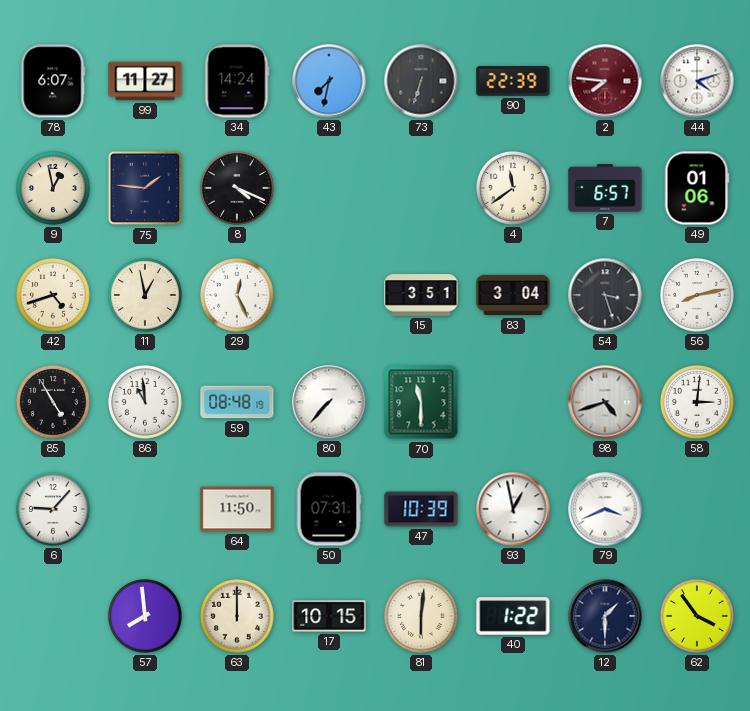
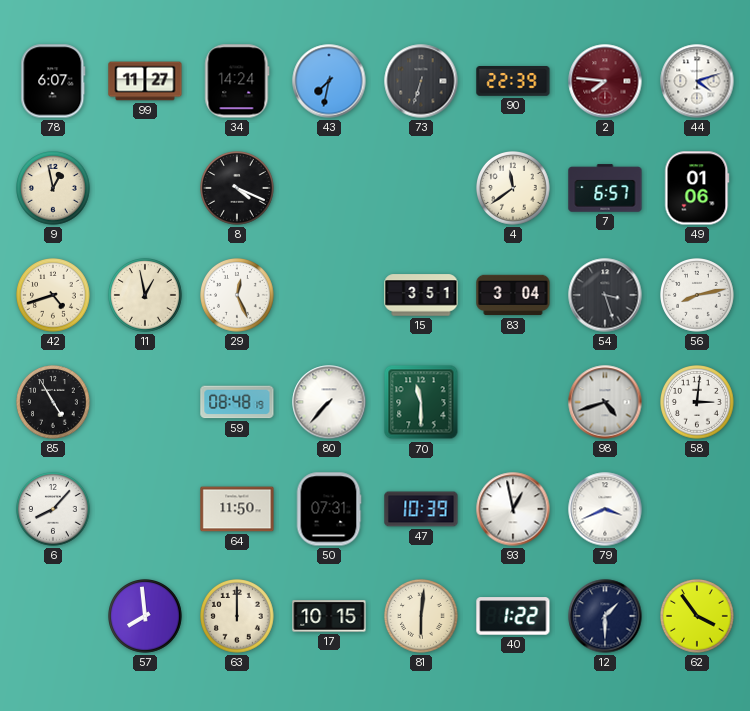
75: 1:46 -> none (145, 188)
86: 10:59 -> none (146, 403)
6: 9:07 -> 8:07 (54, 510)
